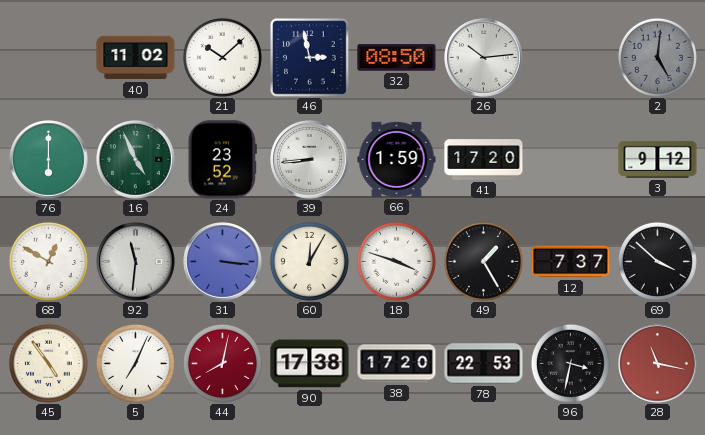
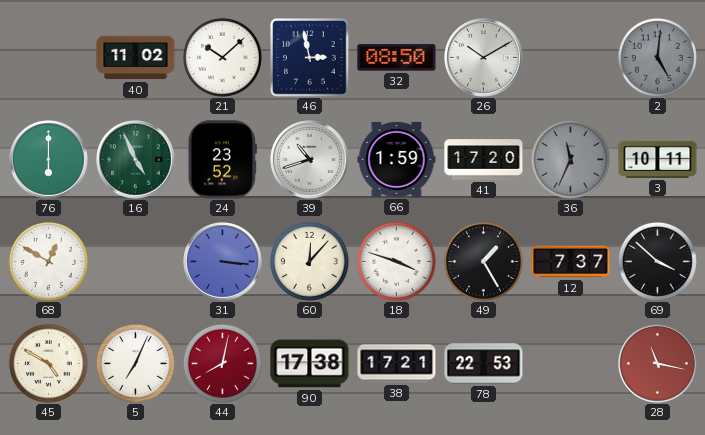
26: 10:14 -> 10:10 (484, 58)
39: 8:44 -> 10:42 (310, 160)
36: none -> 11:34 (570, 159)
3: 9:12 -> 10:11 (658, 159)
92: 11:31 -> none (136, 262)
60: 12:05 -> 12:07 (309, 261)
45: 4:54 -> 4:50 (48, 363)
38: 17:20 -> 17:21 (397, 364)
96: 3:32 -> none (570, 363)
